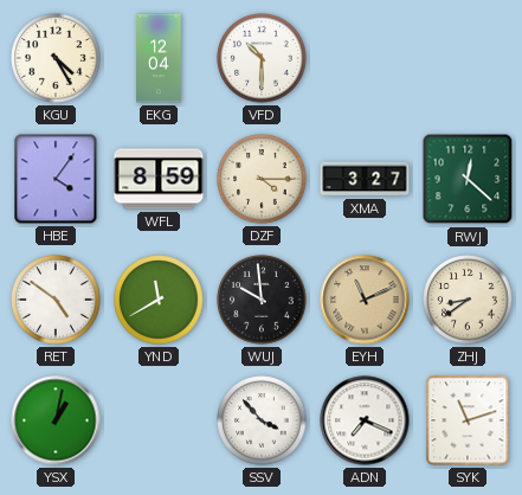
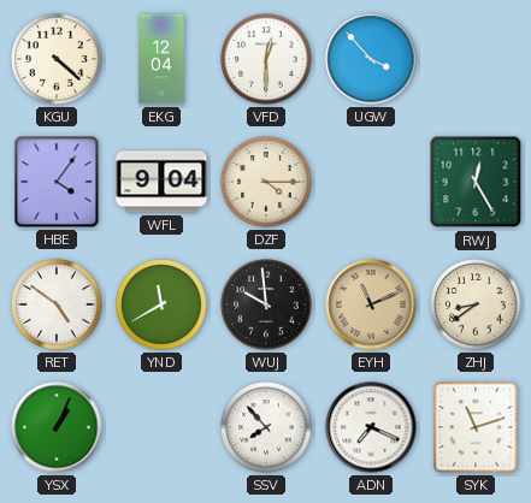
KGU: 4:25 -> 4:22 (57, 59)
VFD: 10:30 -> 12:30 (266, 59)
UGW: none -> 3:53 (371, 59)
WFL: 8:59 -> 9:04 (161, 182)
XMA: 3:27 -> none (365, 179)
RWJ: 12:22 -> 12:25 (476, 182)
YSX: 1:02 -> 1:04 (57, 427)
SSV: 3:53 -> 7:53 (266, 427)
